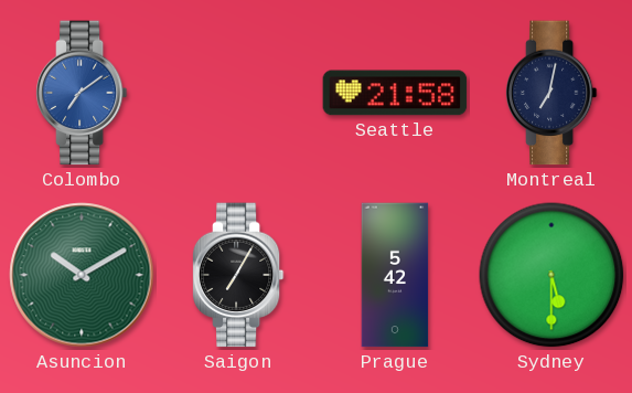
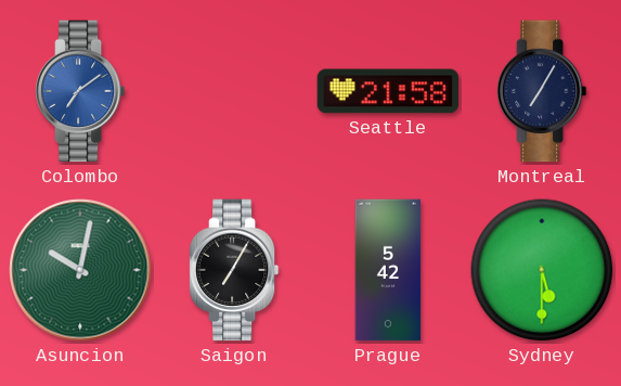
Montreal: 7:02 -> 7:05 (542, 91)
Asuncion: 10:10 -> 10:02 (80, 270)
